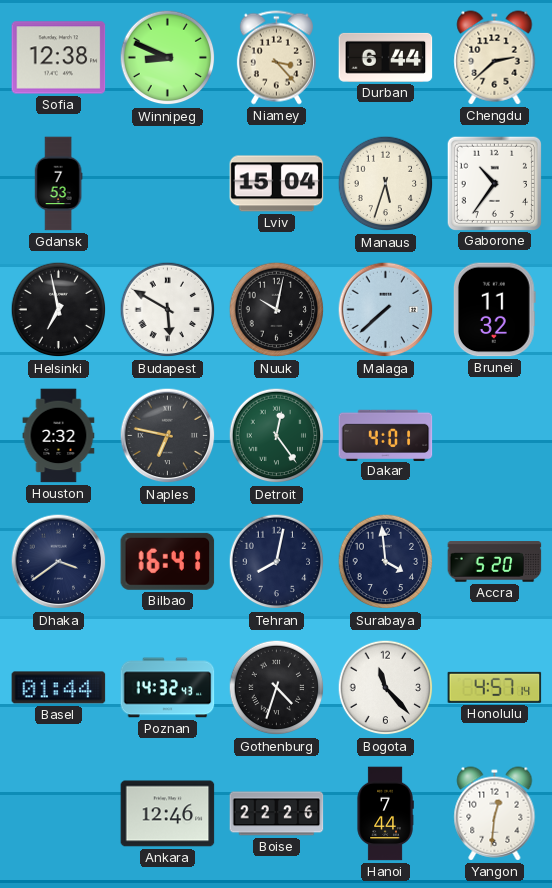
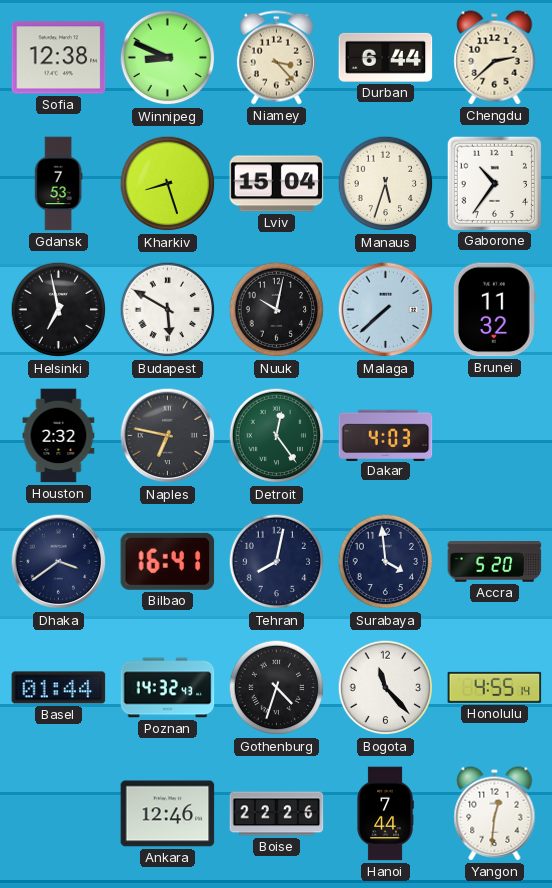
Kharkiv: none -> 8:27 (168, 184)
Dakar: 4:01 -> 4:03 (386, 435)
Honolulu: 4:57 -> 4:55 (495, 687)
